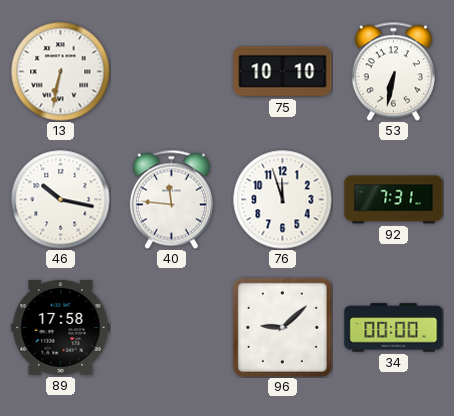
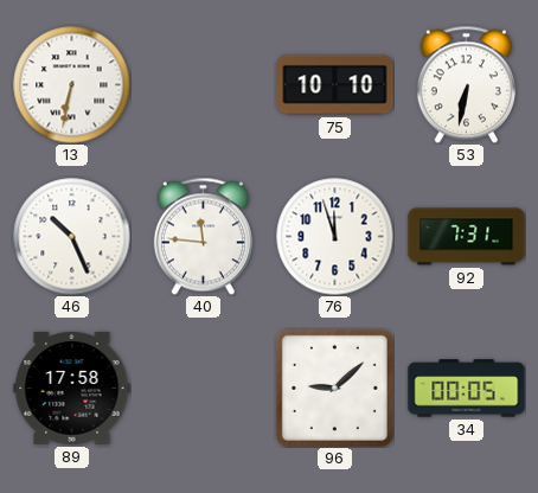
46: 10:17 -> 10:26 (72, 237)
34: 00:00 -> 00:05 (467, 389)
